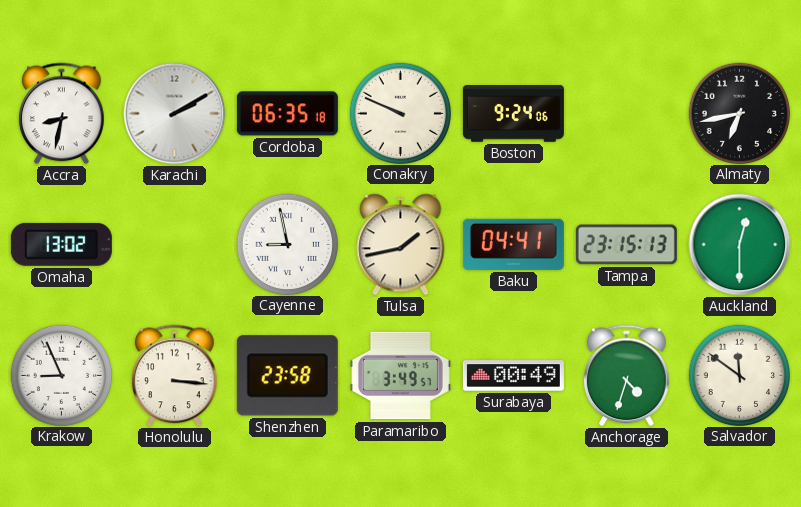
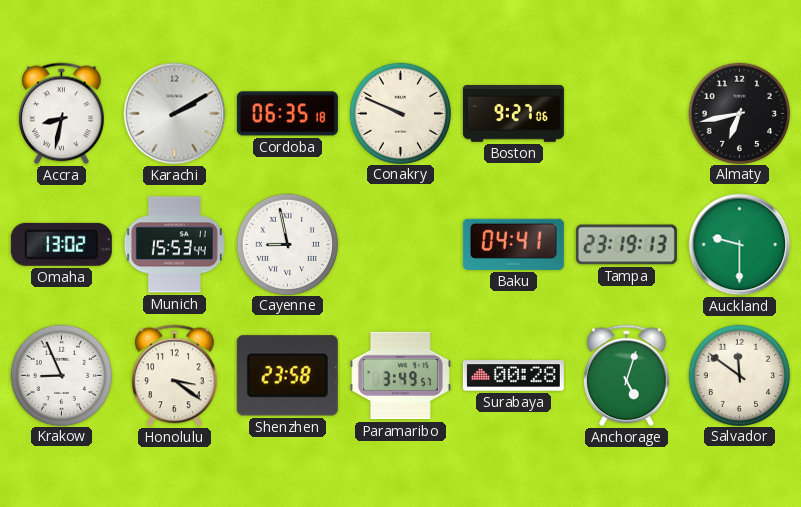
Boston: 9:24 -> 9:27 (513, 114)
Munich: none -> 15:53 (174, 245)
Tulsa: 1:43 -> none (401, 245)
Tampa: 23:15 -> 23:19 (626, 245)
Auckland: 12:30 -> 9:30 (740, 245)
Honolulu: 3:16 -> 3:21 (175, 376)
Surabaya: 00:49 -> 00:28 (513, 376)
Anchorage: 4:33 -> 5:03 (627, 376)
